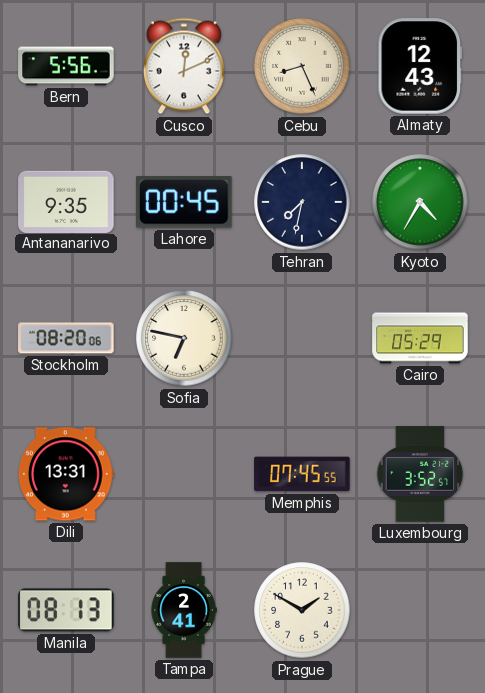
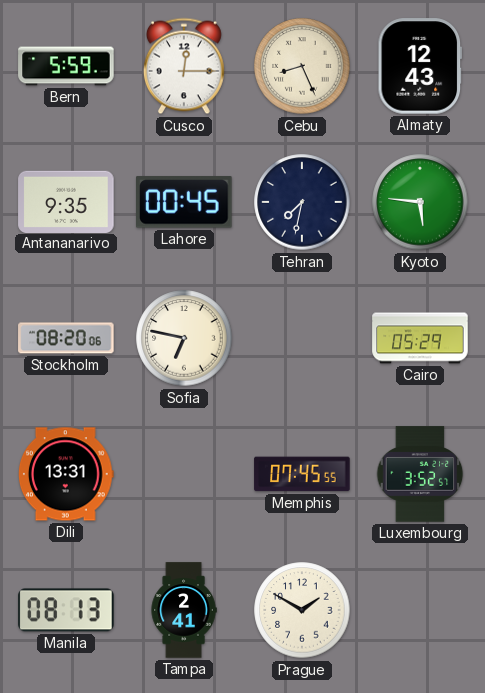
Bern: 5:56 -> 5:59 (66, 66)
Cusco: 12:11 -> 12:15 (184, 66)
Kyoto: 4:35 -> 5:46 (420, 202)
